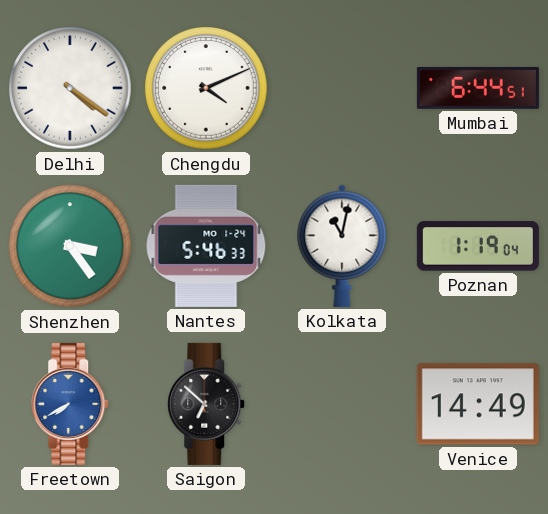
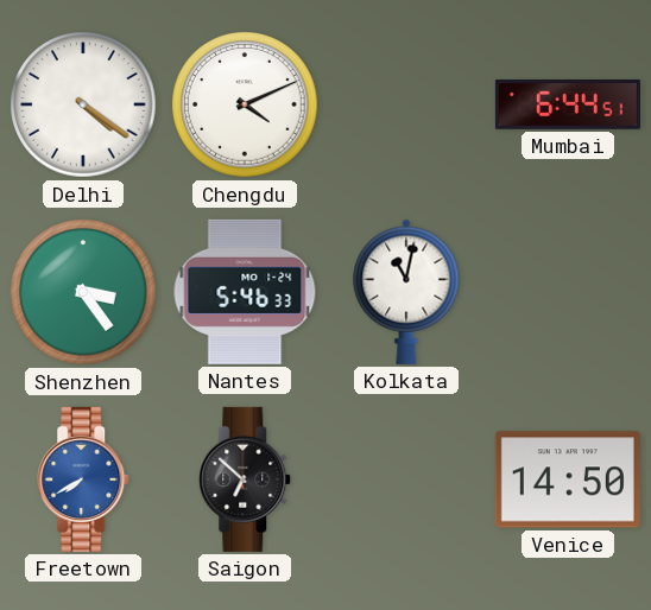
Poznan: 1:19 -> none (478, 246)
Venice: 14:49 -> 14:50 (568, 479)
